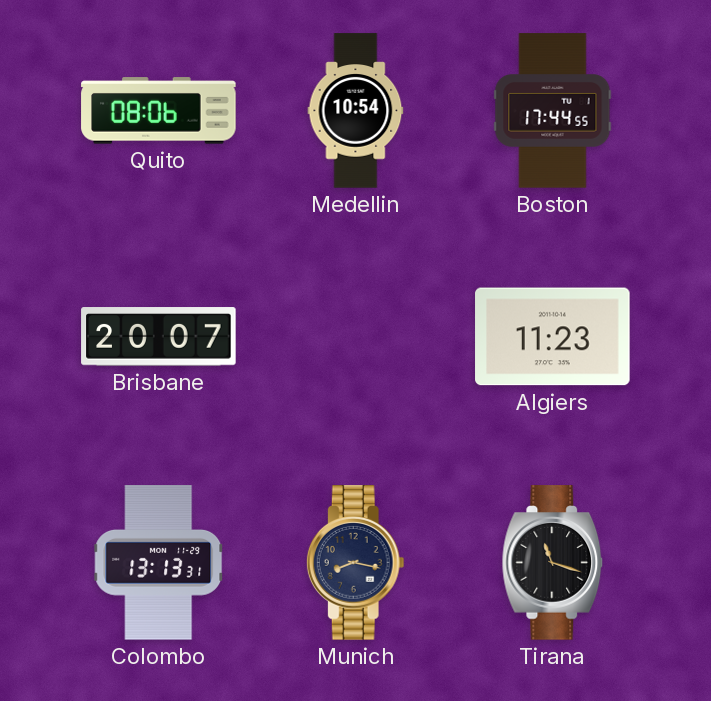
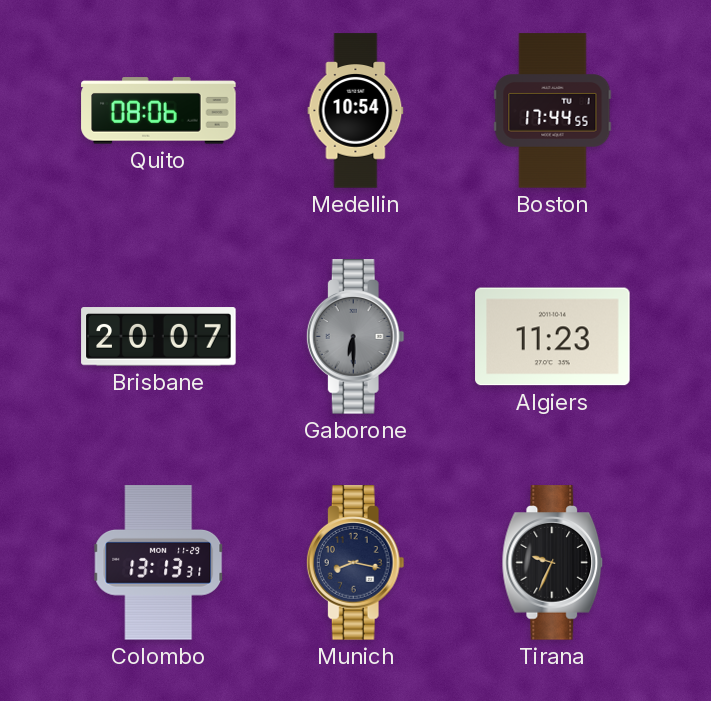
Gaborone: none -> 6:30 (355, 337)
Tirana: 11:18 -> 9:34 (553, 563)
